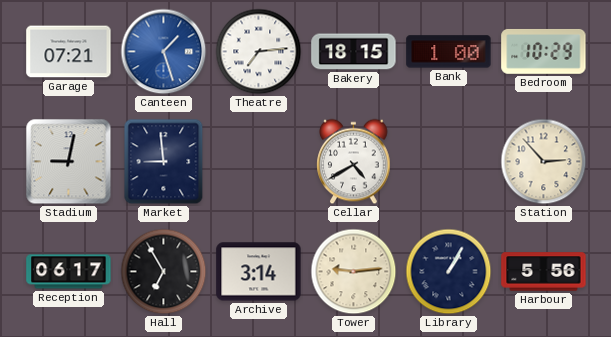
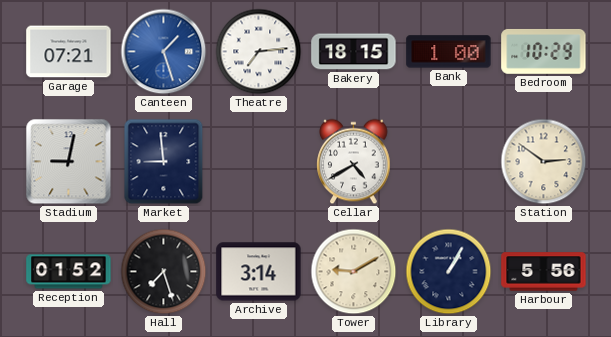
Station: 2:53 -> 2:51 (544, 162)
Reception: 06:17 -> 01:52 (69, 272)
Hall: 6:55 -> 7:27 (164, 272)
Tower: 9:14 -> 9:10 (354, 272)
